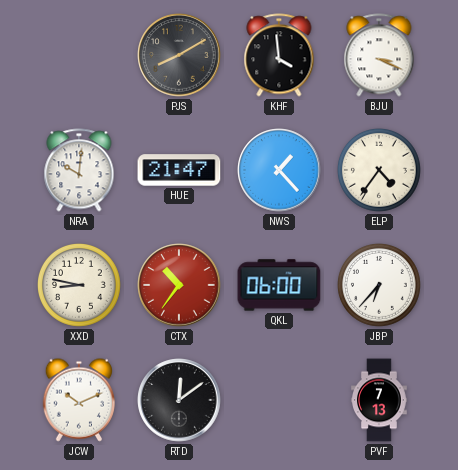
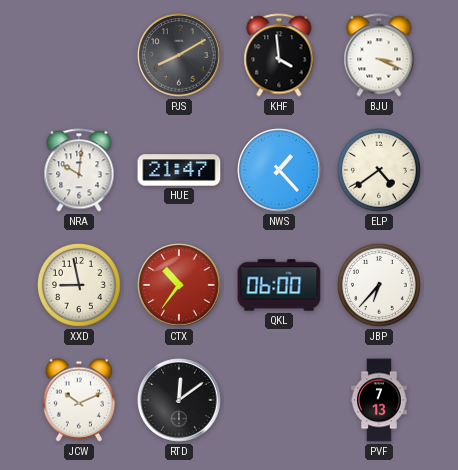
ELP: 4:36 -> 4:39 (380, 171)
XXD: 8:47 -> 8:58 (80, 286)
